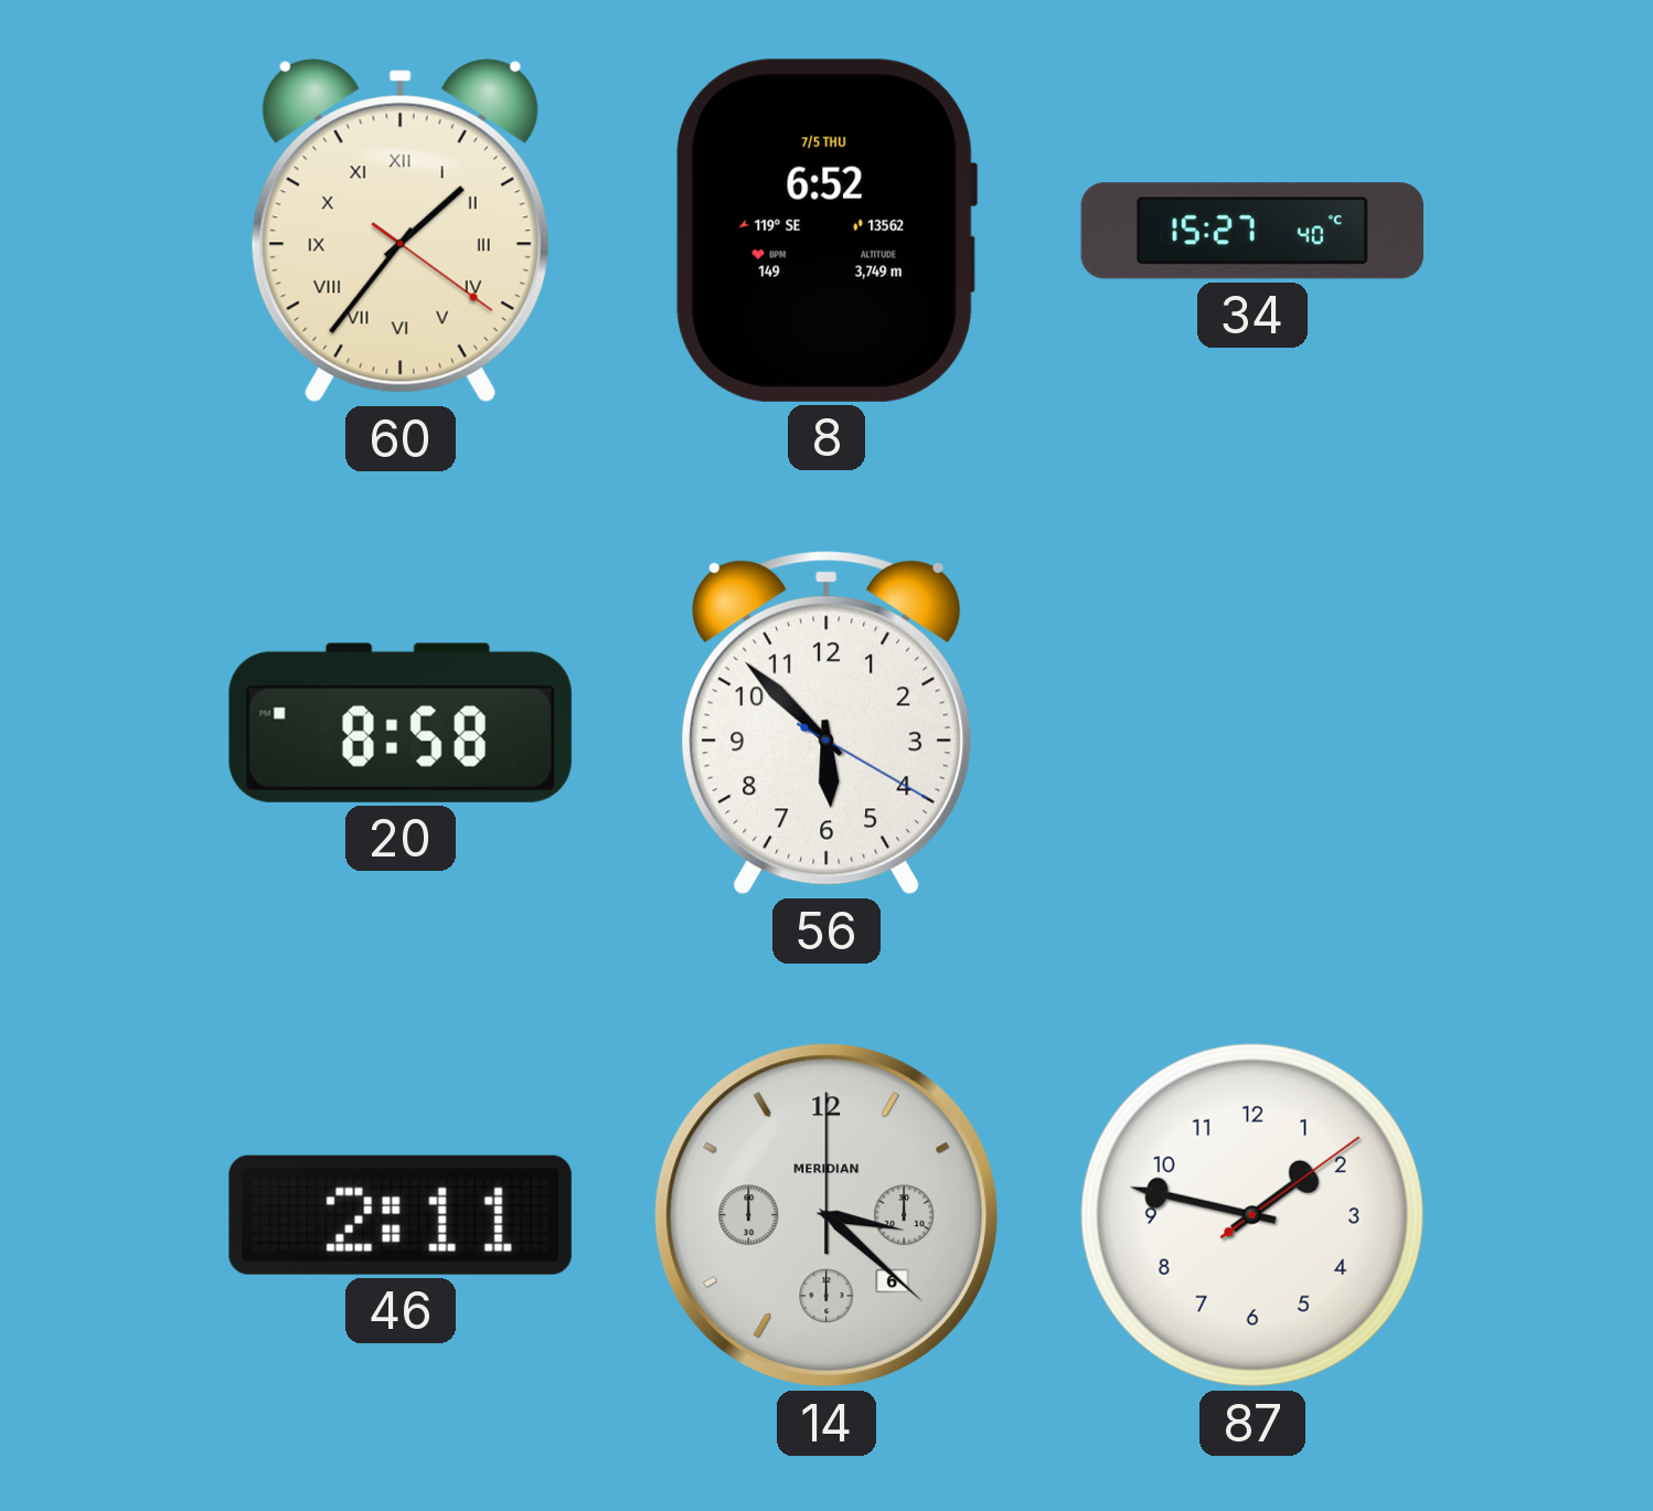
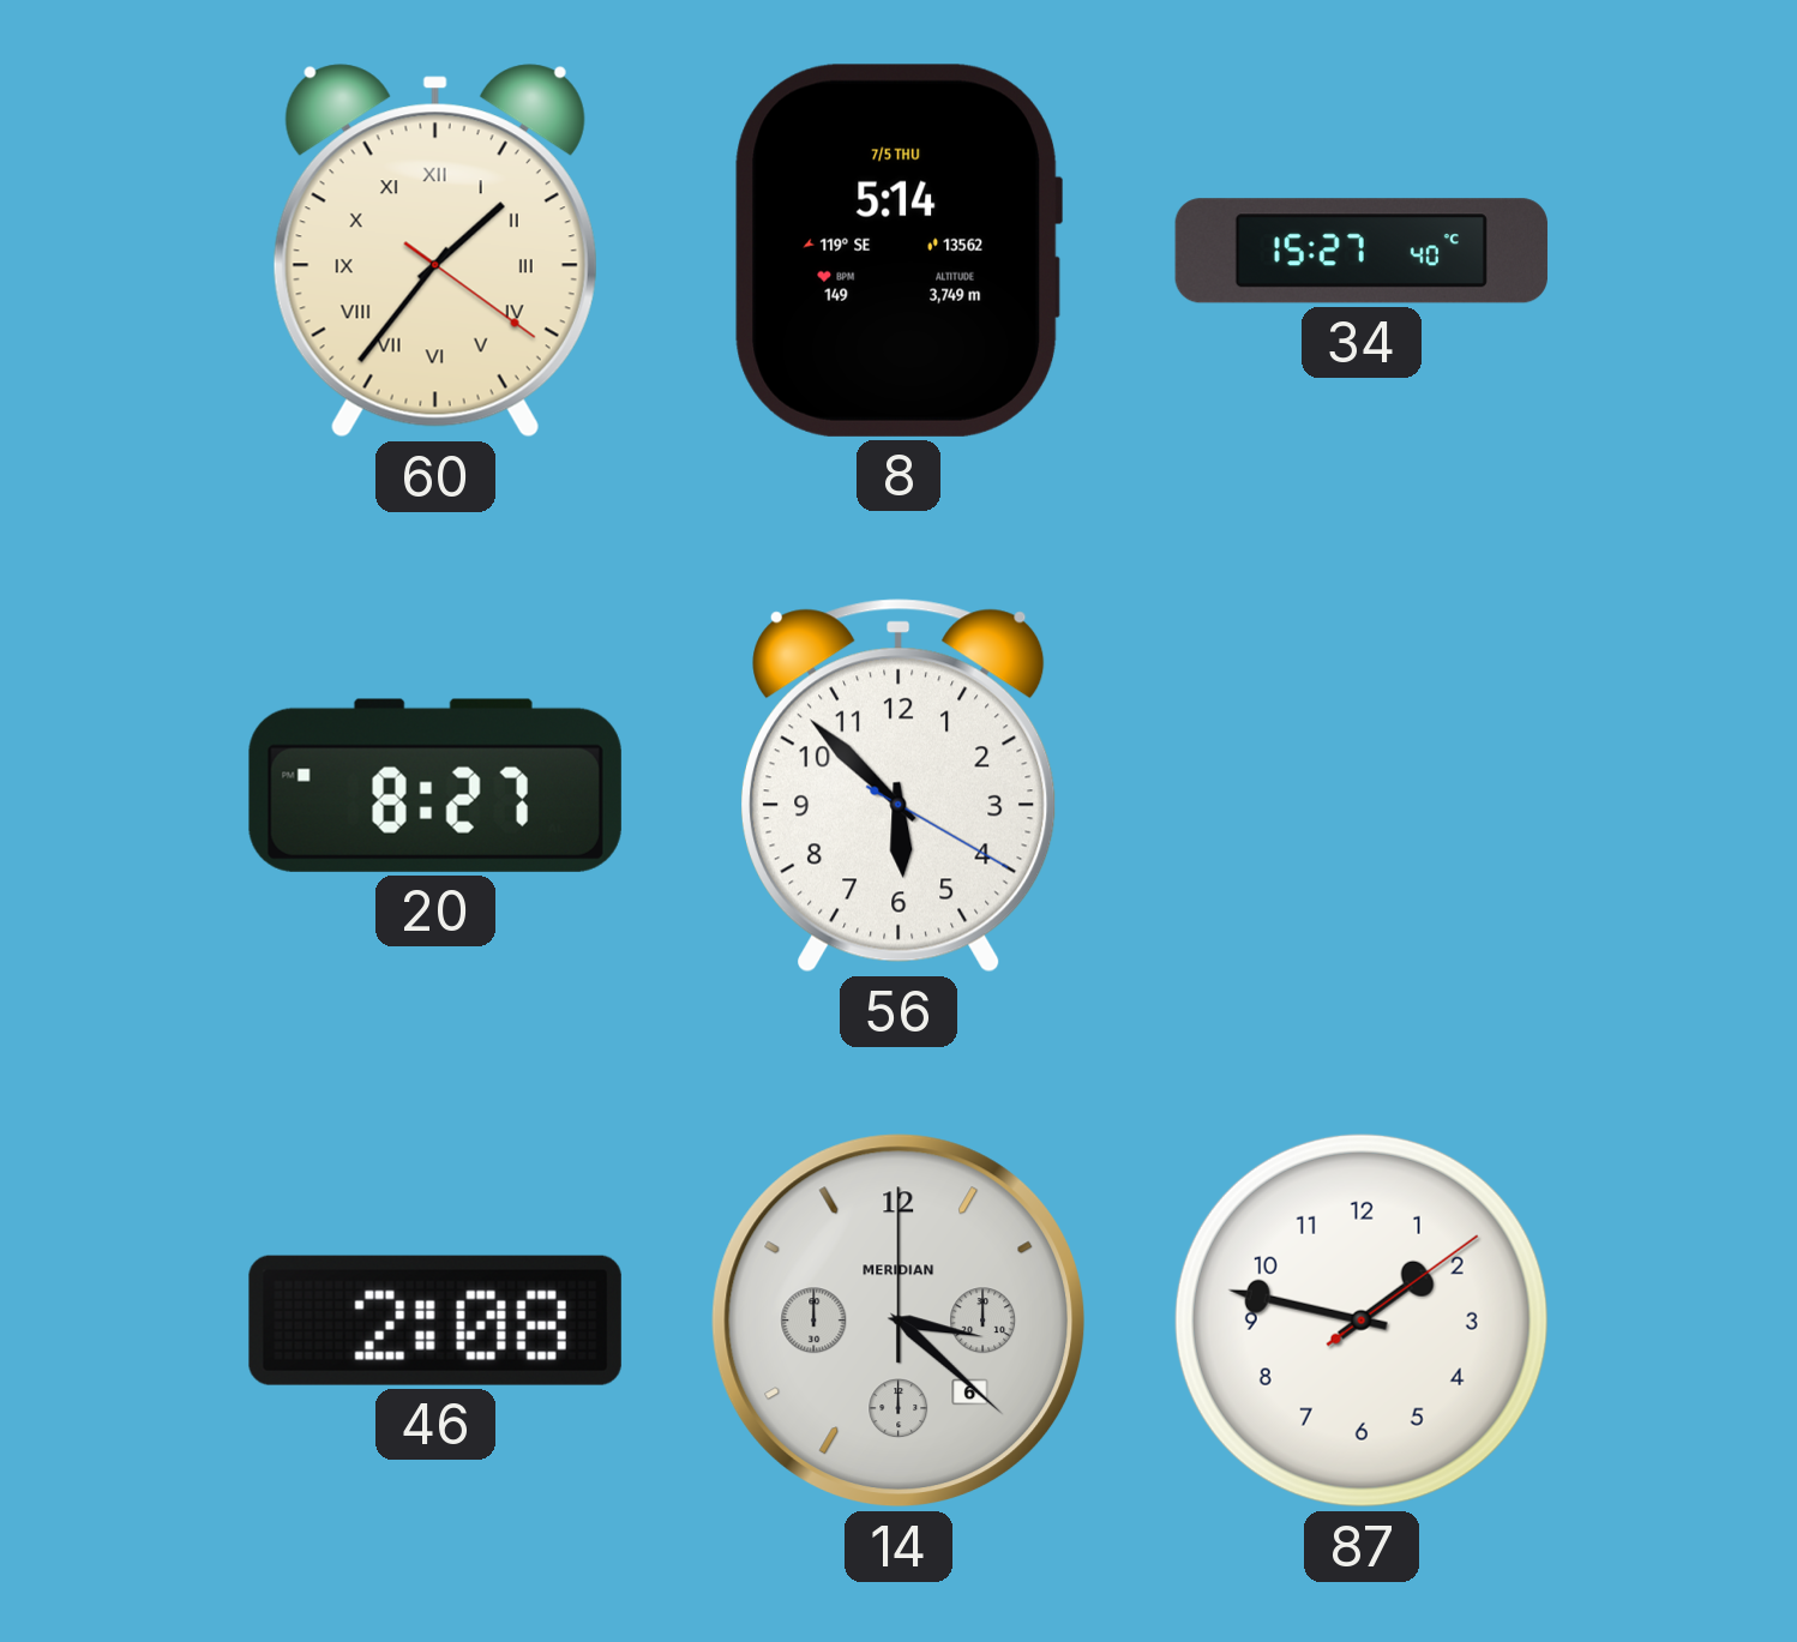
8: 6:52 -> 5:14 (897, 251)
20: 8:58 -> 8:27 (435, 786)
46: 2:11 -> 2:08 (435, 1321)
